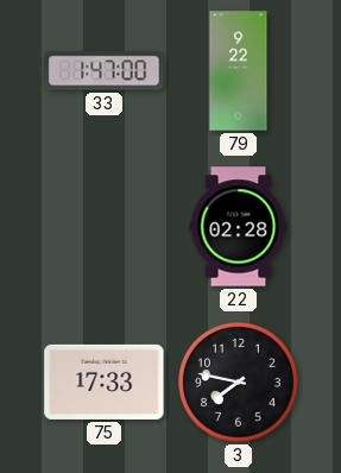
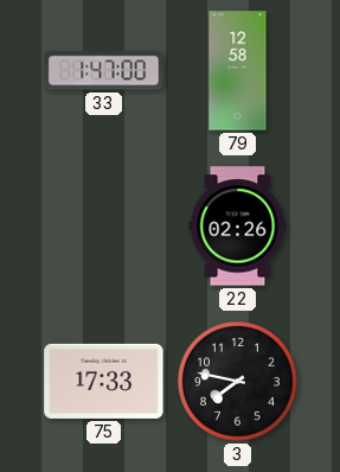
79: 9:22 -> 12:58 (238, 71)
22: 02:28 -> 02:26 (238, 227)
